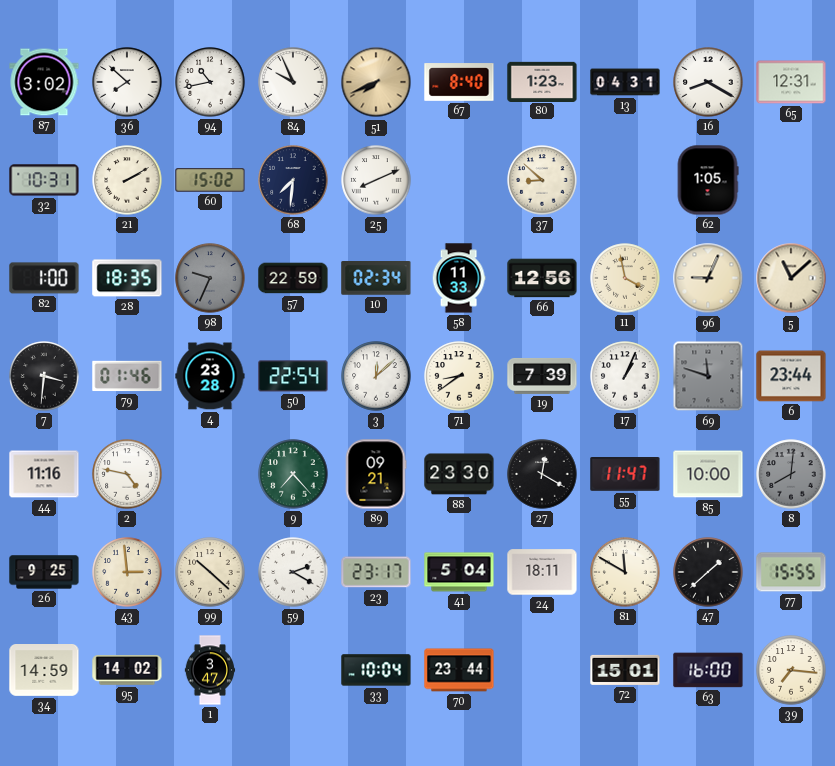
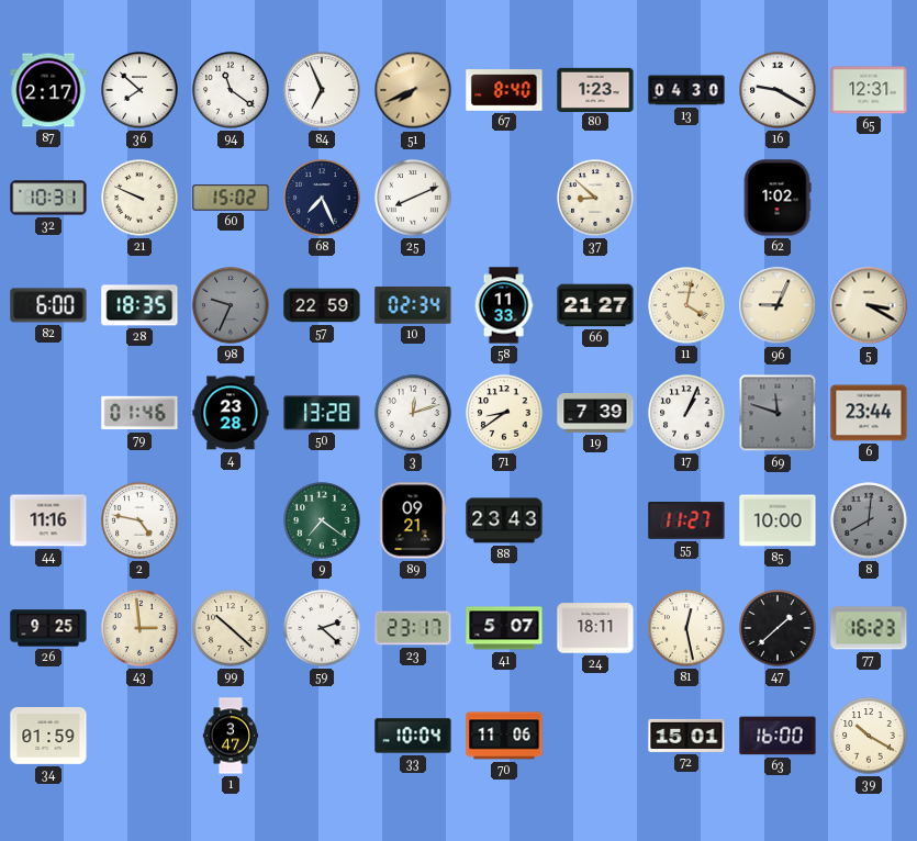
87: 3:02 -> 2:17 (48, 90)
94: 10:43 -> 11:21 (231, 90)
84: 9:56 -> 6:56 (322, 90)
13: 04:31 -> 04:30 (686, 90)
16: 8:20 -> 9:20 (778, 90)
21: 2:10 -> 9:49 (139, 198)
68: 7:31 -> 7:26 (322, 198)
62: 1:05 -> 1:02 (778, 198)
82: 1:00 -> 6:00 (48, 305)
66: 12:56 -> 21:27 (595, 305)
11: 3:58 -> 4:02 (686, 305)
5: 11:08 -> 3:20 (869, 305)
7: 3:31 -> none (44, 376)
50: 22:54 -> 13:28 (322, 413)
3: 12:08 -> 12:12 (413, 413)
9: 7:23 -> 7:21 (322, 520)
88: 23:30 -> 23:43 (504, 520)
27: 12:20 -> none (542, 474)
55: 11:47 -> 11:27 (686, 522)
59: 2:20 -> 2:22 (322, 628)
41: 5:04 -> 5:07 (504, 628)
81: 11:50 -> 12:28 (686, 628)
77: 15:55 -> 16:23 (869, 628)
34: 14:59 -> 01:59 (48, 737)
95: 14:02 -> none (127, 670)
70: 23:44 -> 11:06 (504, 736)
39: 7:16 -> 10:20 (869, 736)
